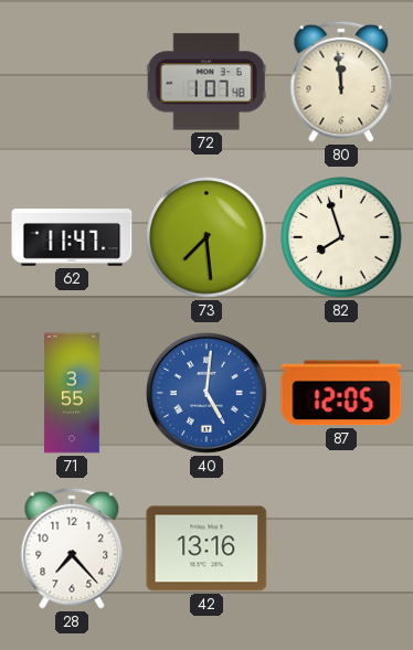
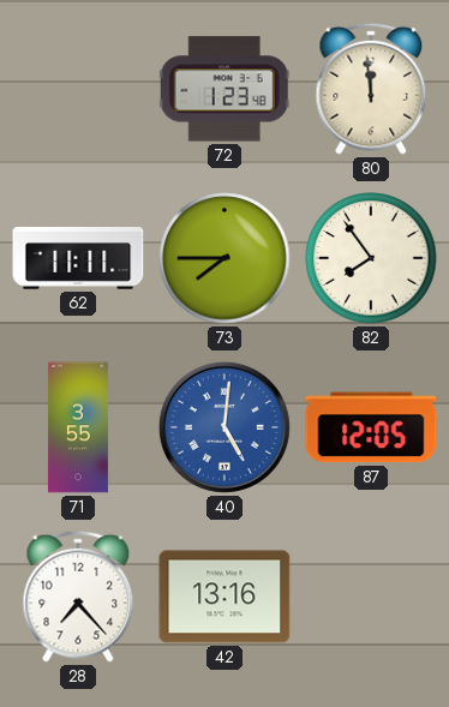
72: 1:07 -> 1:23 (224, 89)
62: 11:47 -> 11:11 (78, 258)
73: 7:29 -> 7:45 (224, 258)
82: 7:57 -> 7:54 (371, 258)
